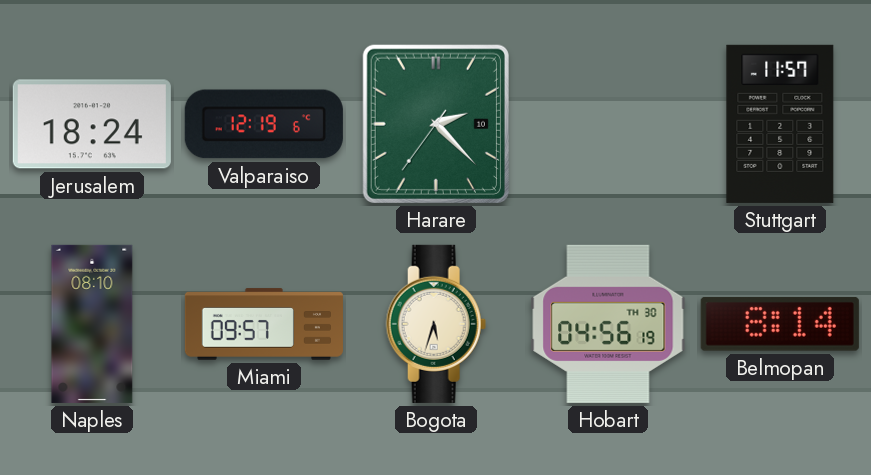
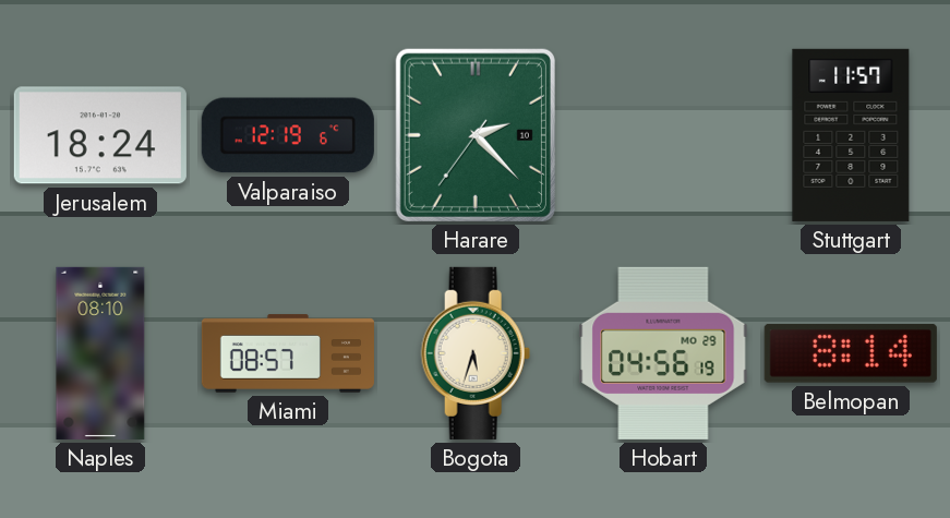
Miami: 09:57 -> 08:57 (288, 353)
Hobart date: TH 30 -> MO 29 (663, 353)
